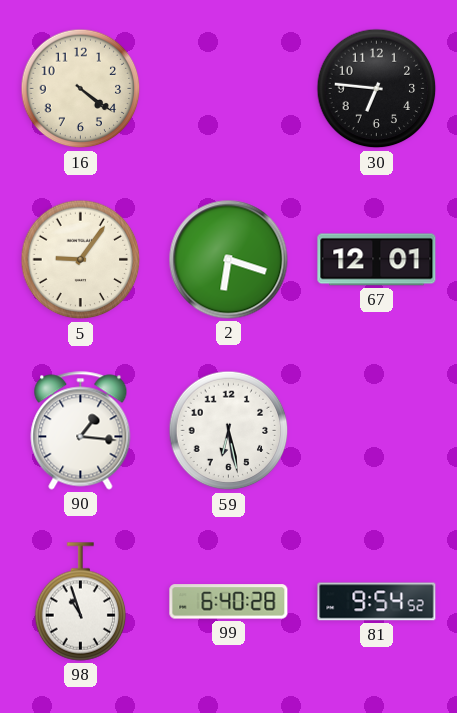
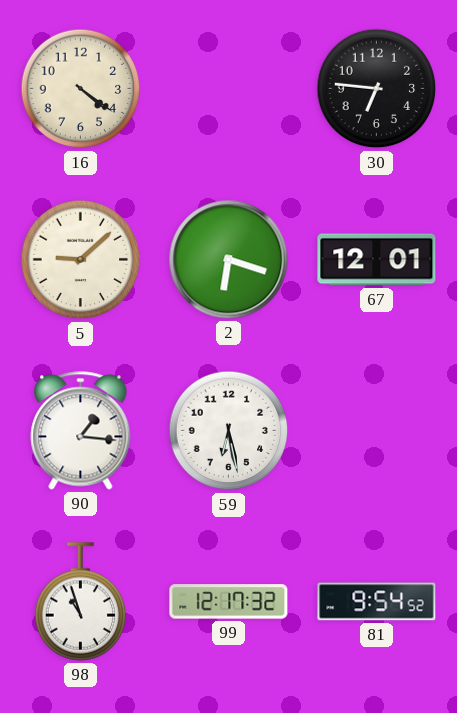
5: 9:06 -> 9:08 (81, 260)
99: 6:40 -> 12:17 (229, 602)
